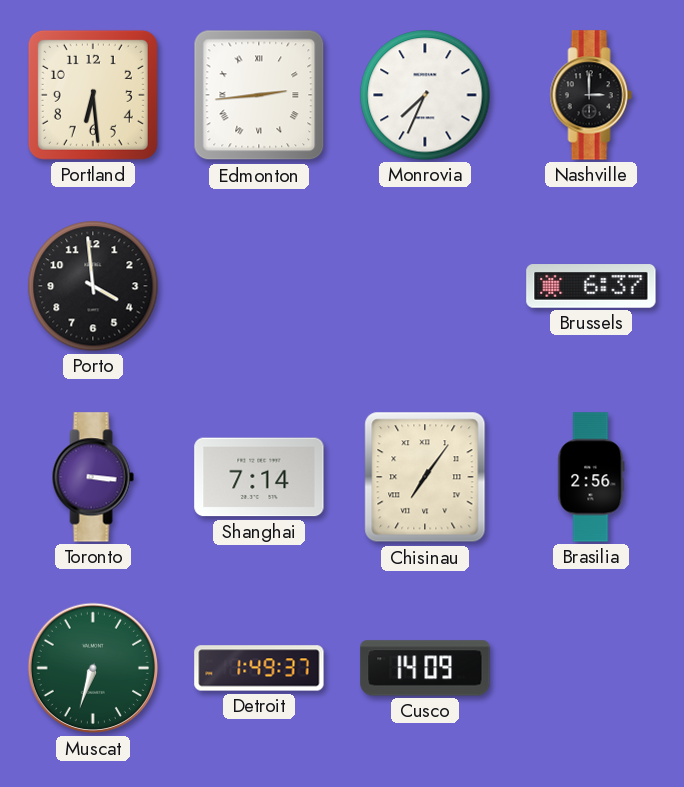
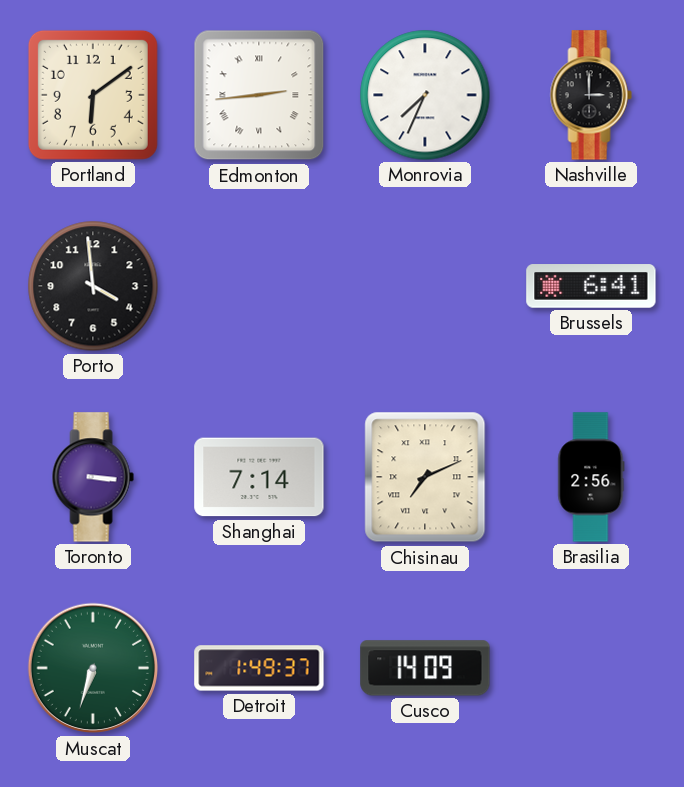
Portland: 6:29 -> 6:09 (93, 95)
Brussels: 6:37 -> 6:41 (591, 286)
Chisinau: 7:06 -> 7:11 (425, 477)
